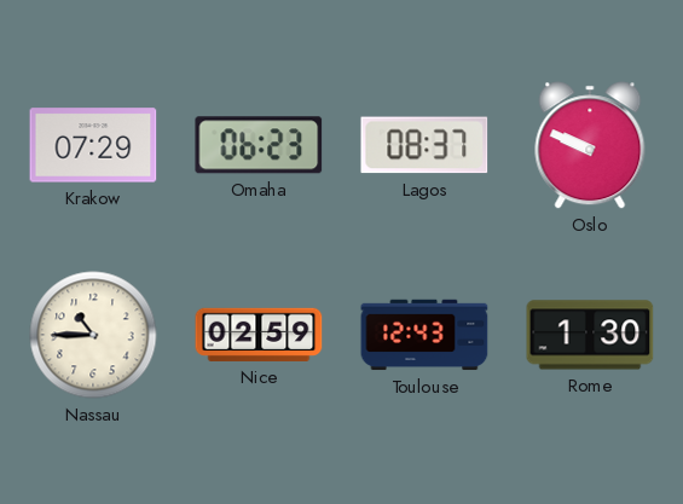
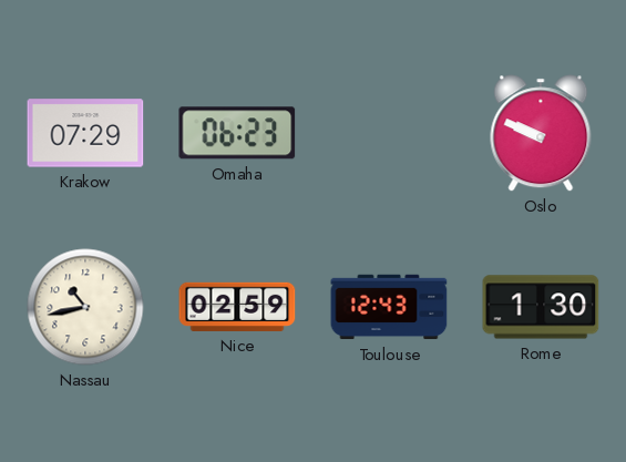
Lagos: 08:37 -> none (424, 145)
Nassau: 10:45 -> 10:43 (85, 307)
